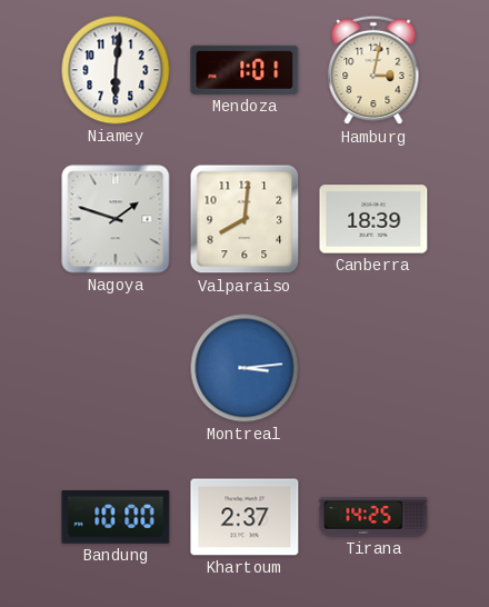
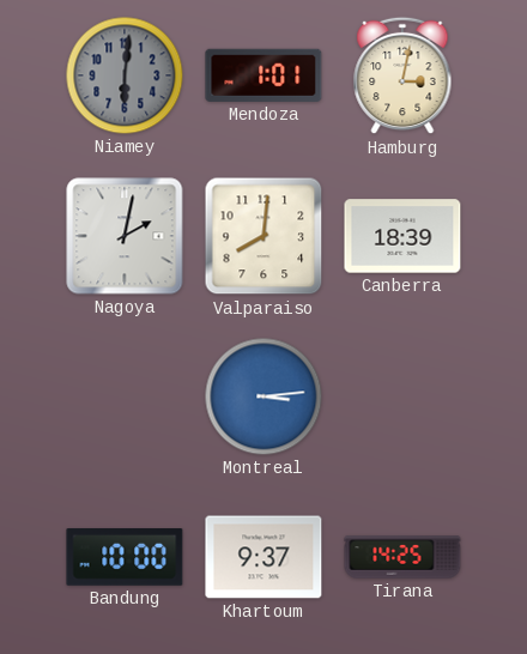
Niamey dial: white -> grey (125, 75)
Nagoya: 1:48 -> 2:02 (125, 236)
Khartoum: 2:37 -> 9:37 (263, 557)
